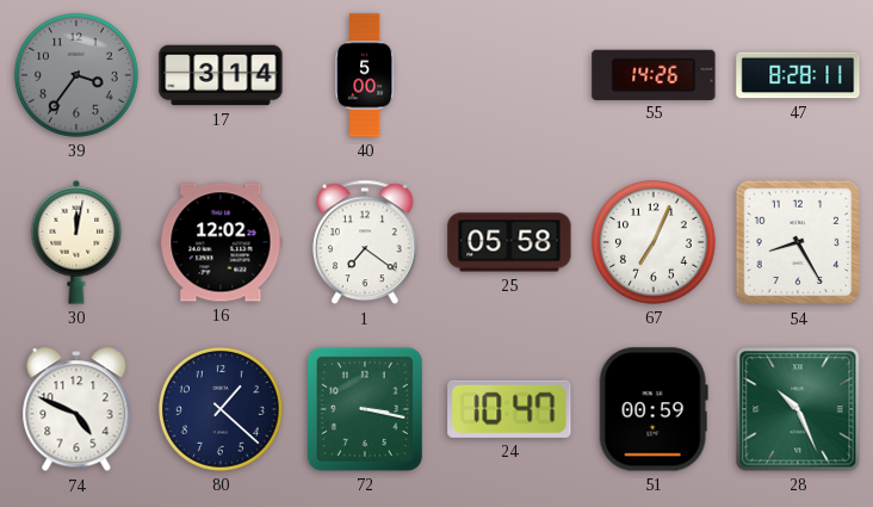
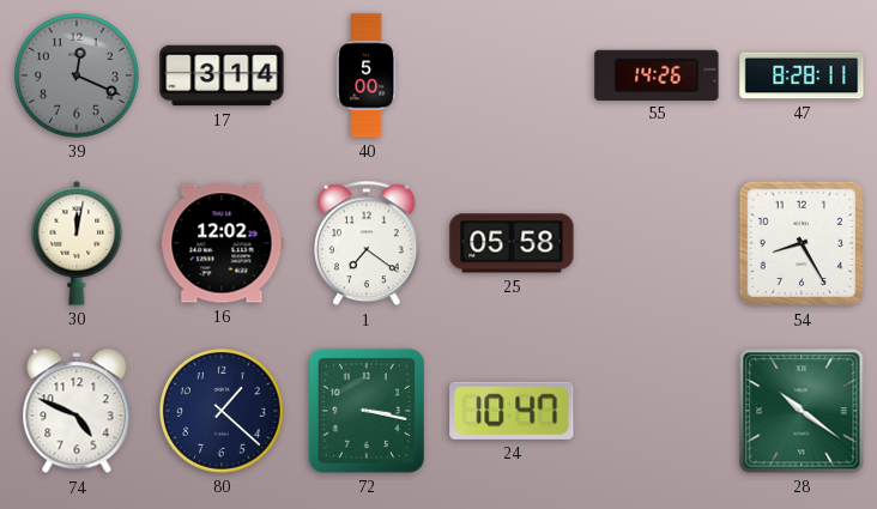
39: 3:36 -> 12:19 (78, 77)
67: 7:04 -> none (655, 243)
51: 00:59 -> none (654, 409)
28: 10:26 -> 10:21 (802, 411)
